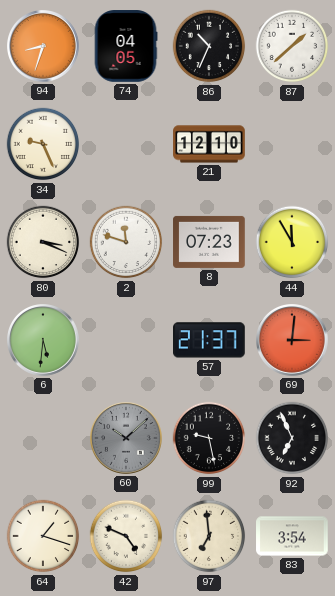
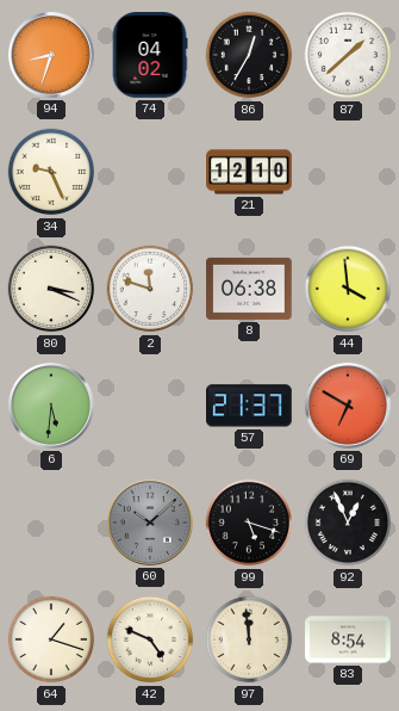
74: 04:05 -> 04:02 (150, 55)
86: 10:34 -> 12:35 (249, 55)
8: 07:23 -> 06:38 (249, 289)
44: 11:55 -> 3:59 (348, 289)
69: 3:01 -> 6:50 (349, 407)
99: 9:28 -> 5:18 (249, 523)
92: 6:56 -> 12:56 (348, 523)
97: 6:59 -> 11:59 (249, 639)
83: 3:54 -> 8:54 (348, 639)
